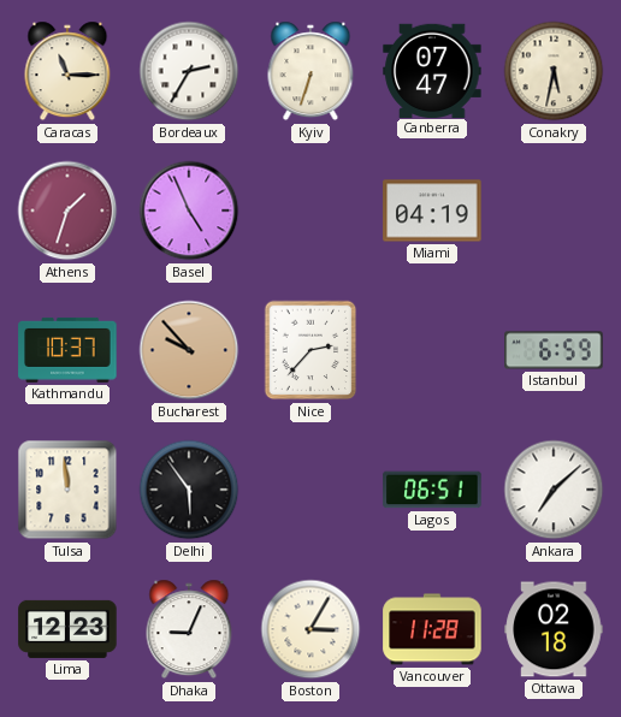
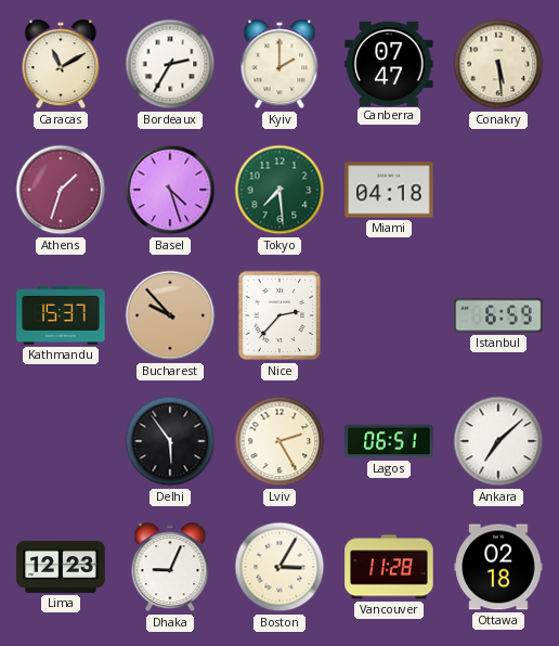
Caracas: 11:15 -> 11:10 (61, 64)
Kyiv: 6:33 -> 2:00 (279, 64)
Conakry: 5:32 -> 5:29 (498, 64)
Basel: 4:56 -> 4:27 (170, 190)
Tokyo: none -> 7:29 (279, 190)
Miami: 04:19 -> 04:18 (389, 190)
Kathmandu: 10:37 -> 15:37 (61, 315)
Tulsa: 11:59 -> none (67, 490)
Lviv: none -> 2:25 (279, 441)
